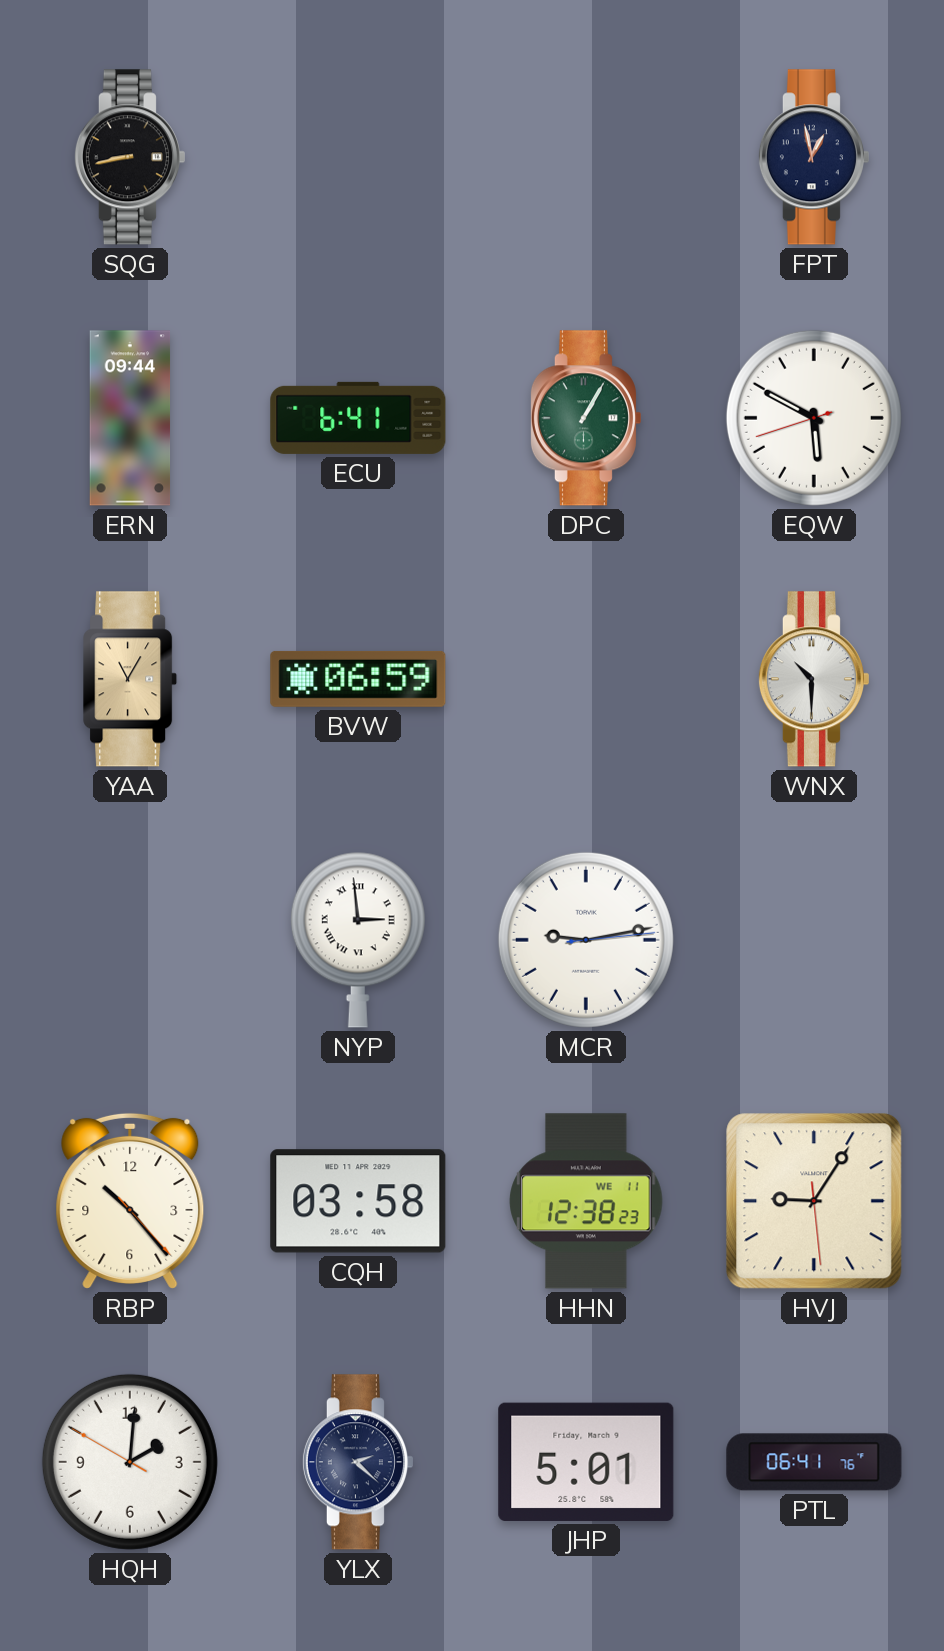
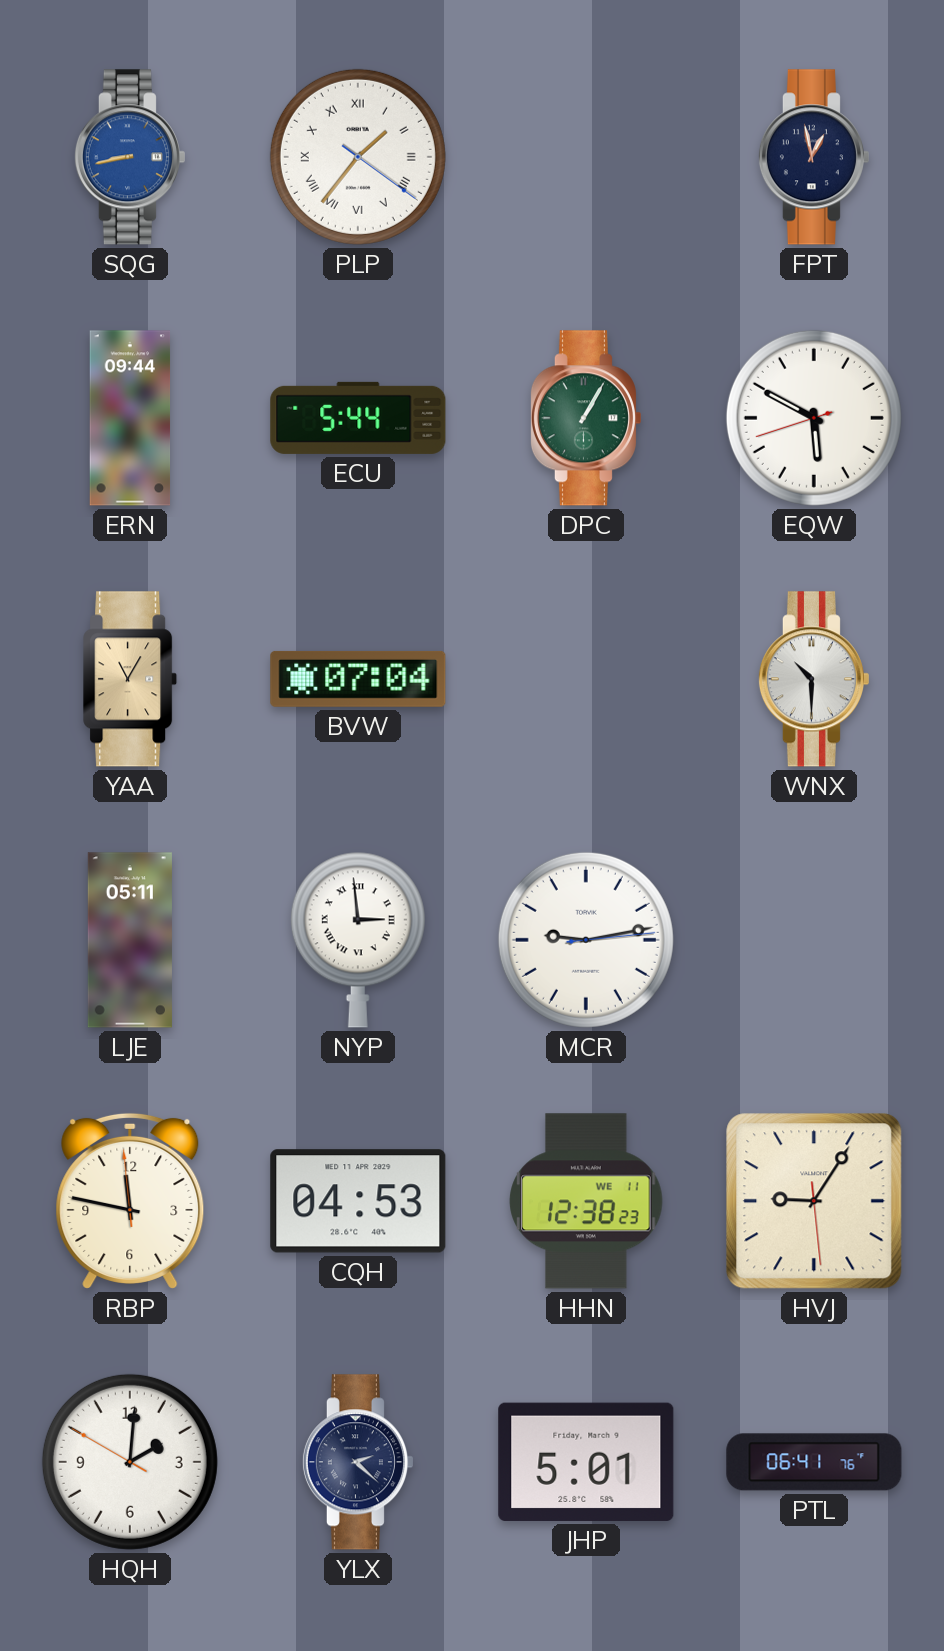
SQG dial: black -> blue (129, 157)
PLP: none -> 1:36 (358, 157)
ECU: 6:41 -> 5:44 (358, 418)
BVW: 06:59 -> 07:04 (358, 679)
LJE: none -> 05:11 (130, 940)
RBP: 10:23 -> 11:46 (130, 1201)
CQH: 03:58 -> 04:53 (358, 1201)
